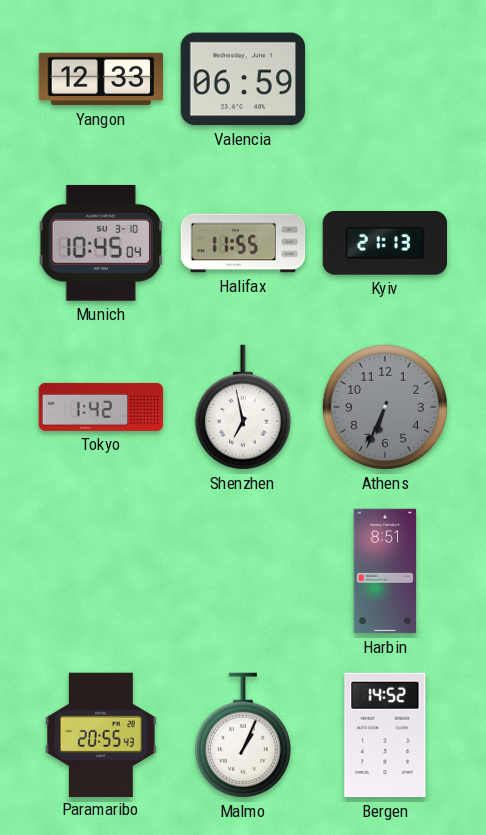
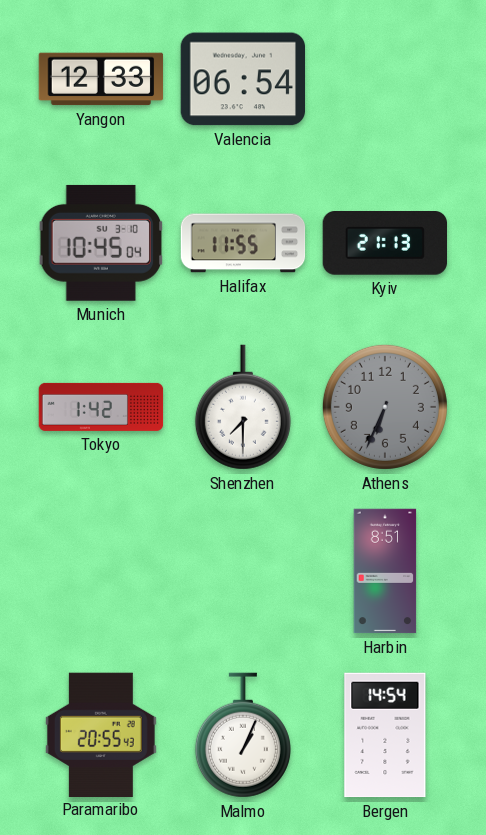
Valencia: 06:59 -> 06:54 (242, 79)
Shenzhen: 6:58 -> 7:30 (243, 407)
Bergen: 14:52 -> 14:54 (385, 735)
